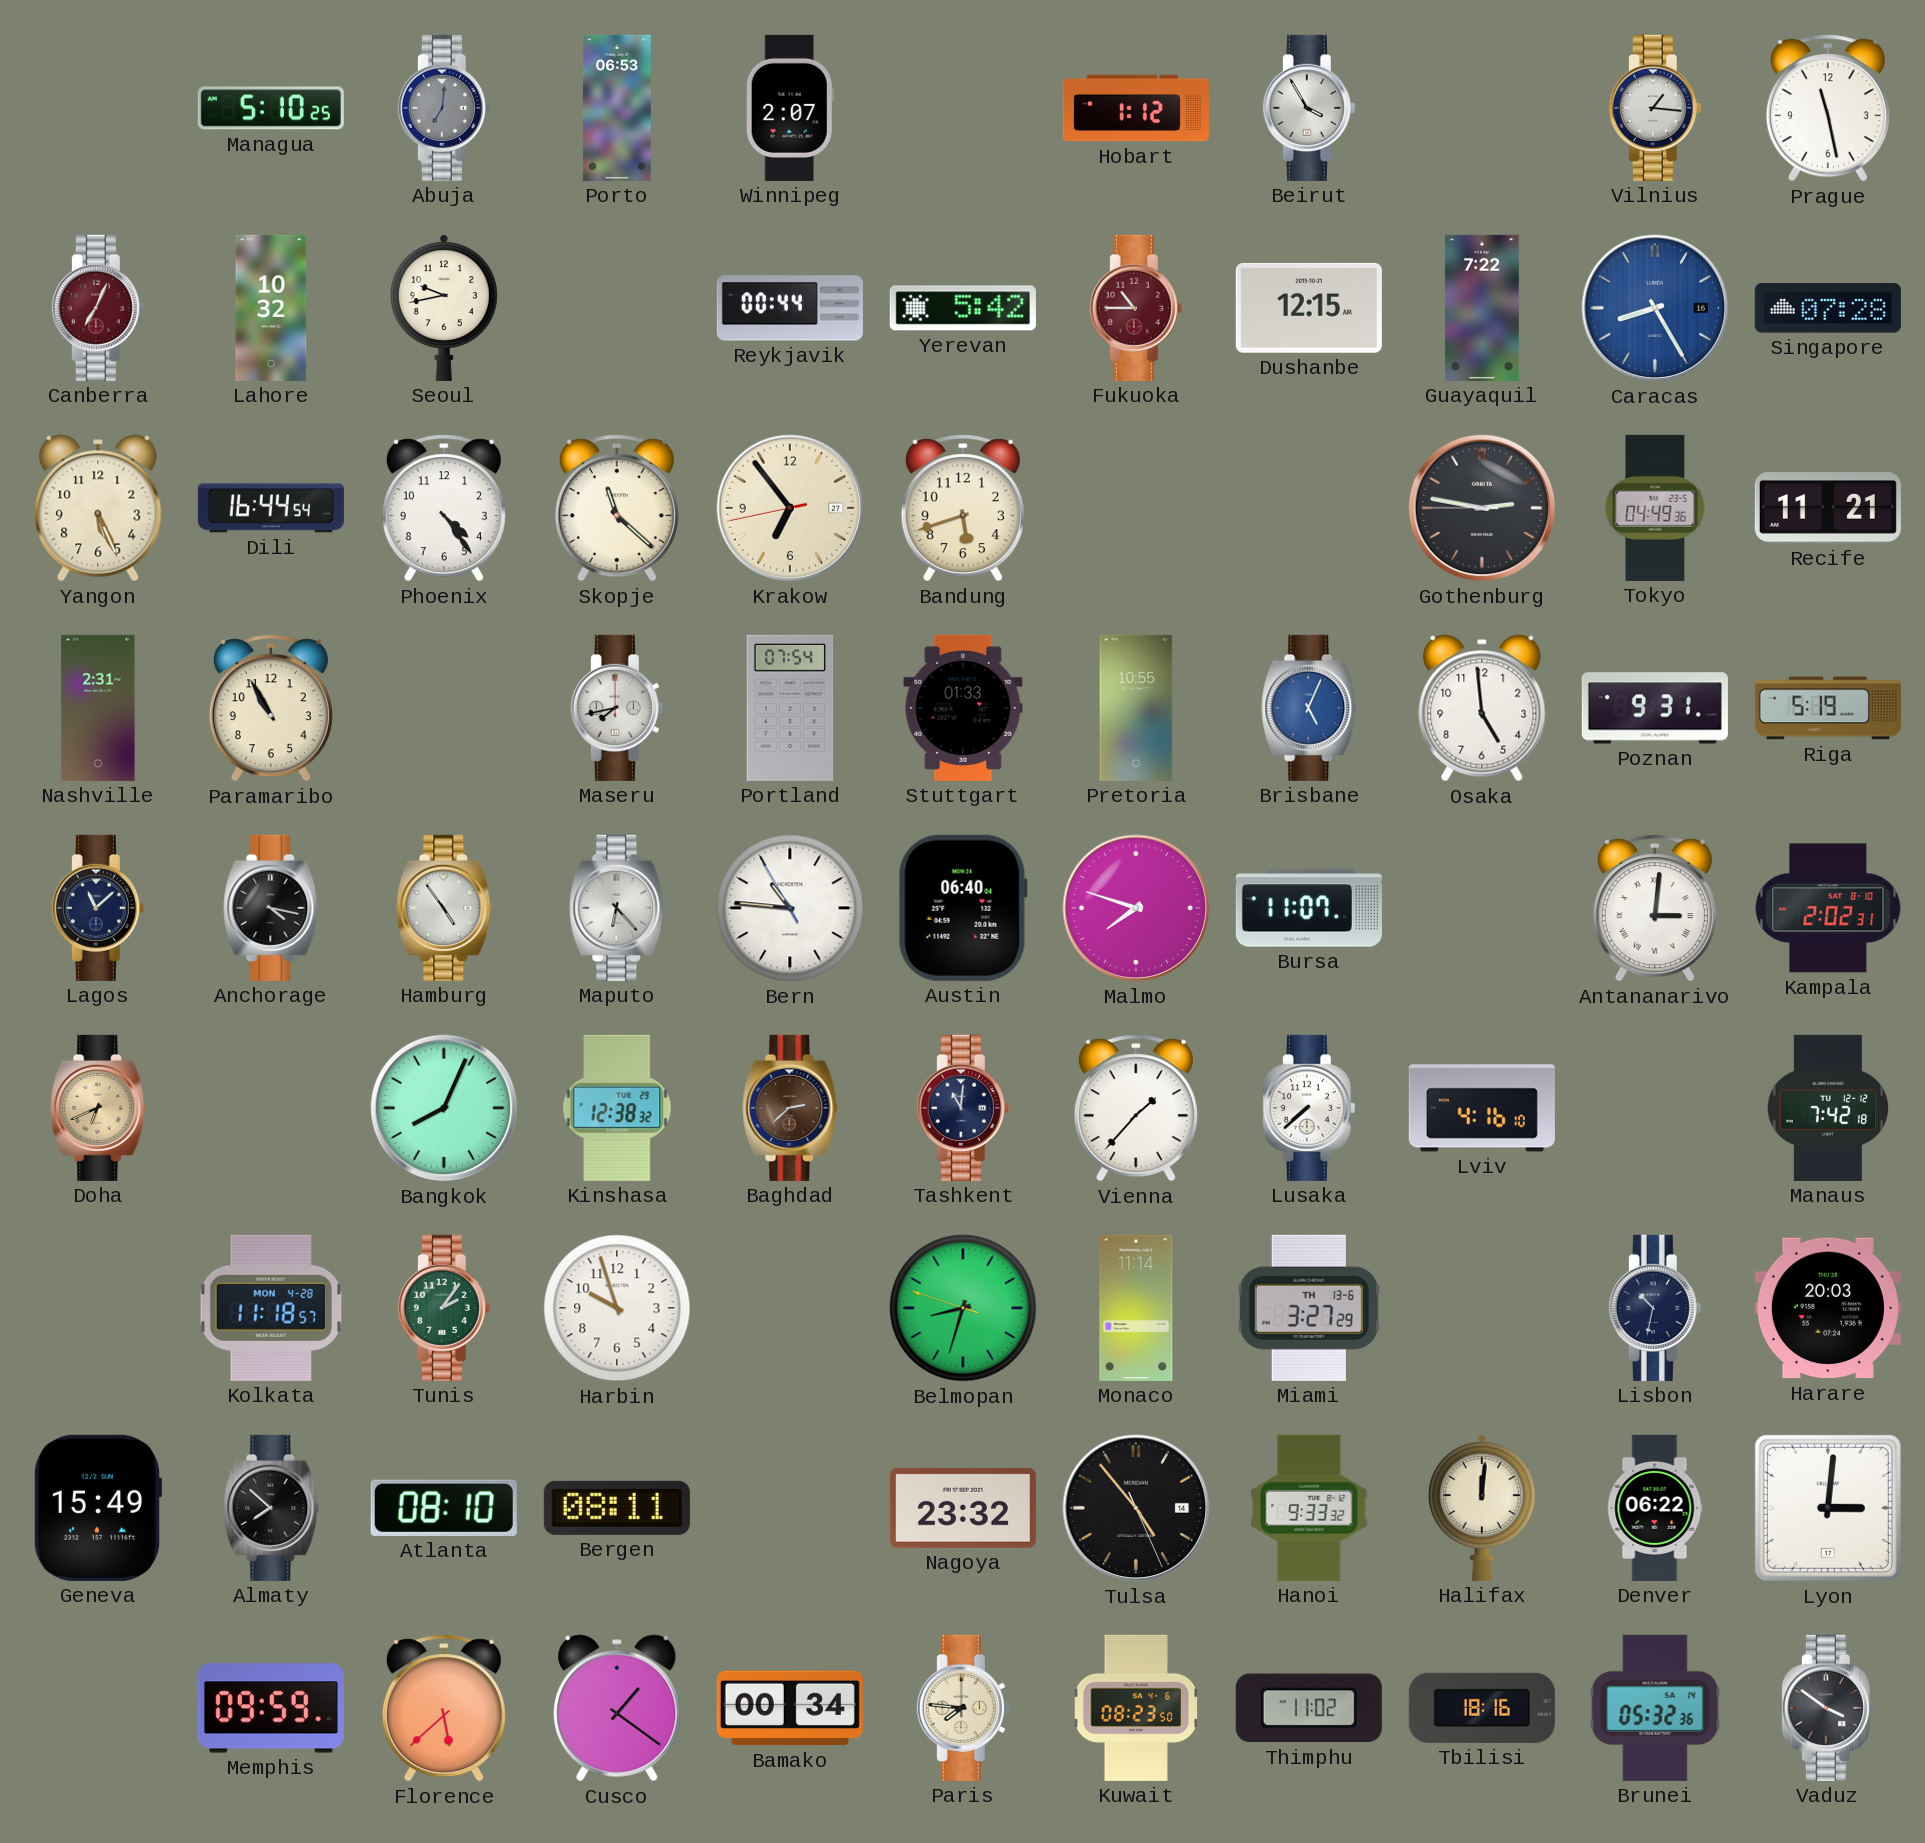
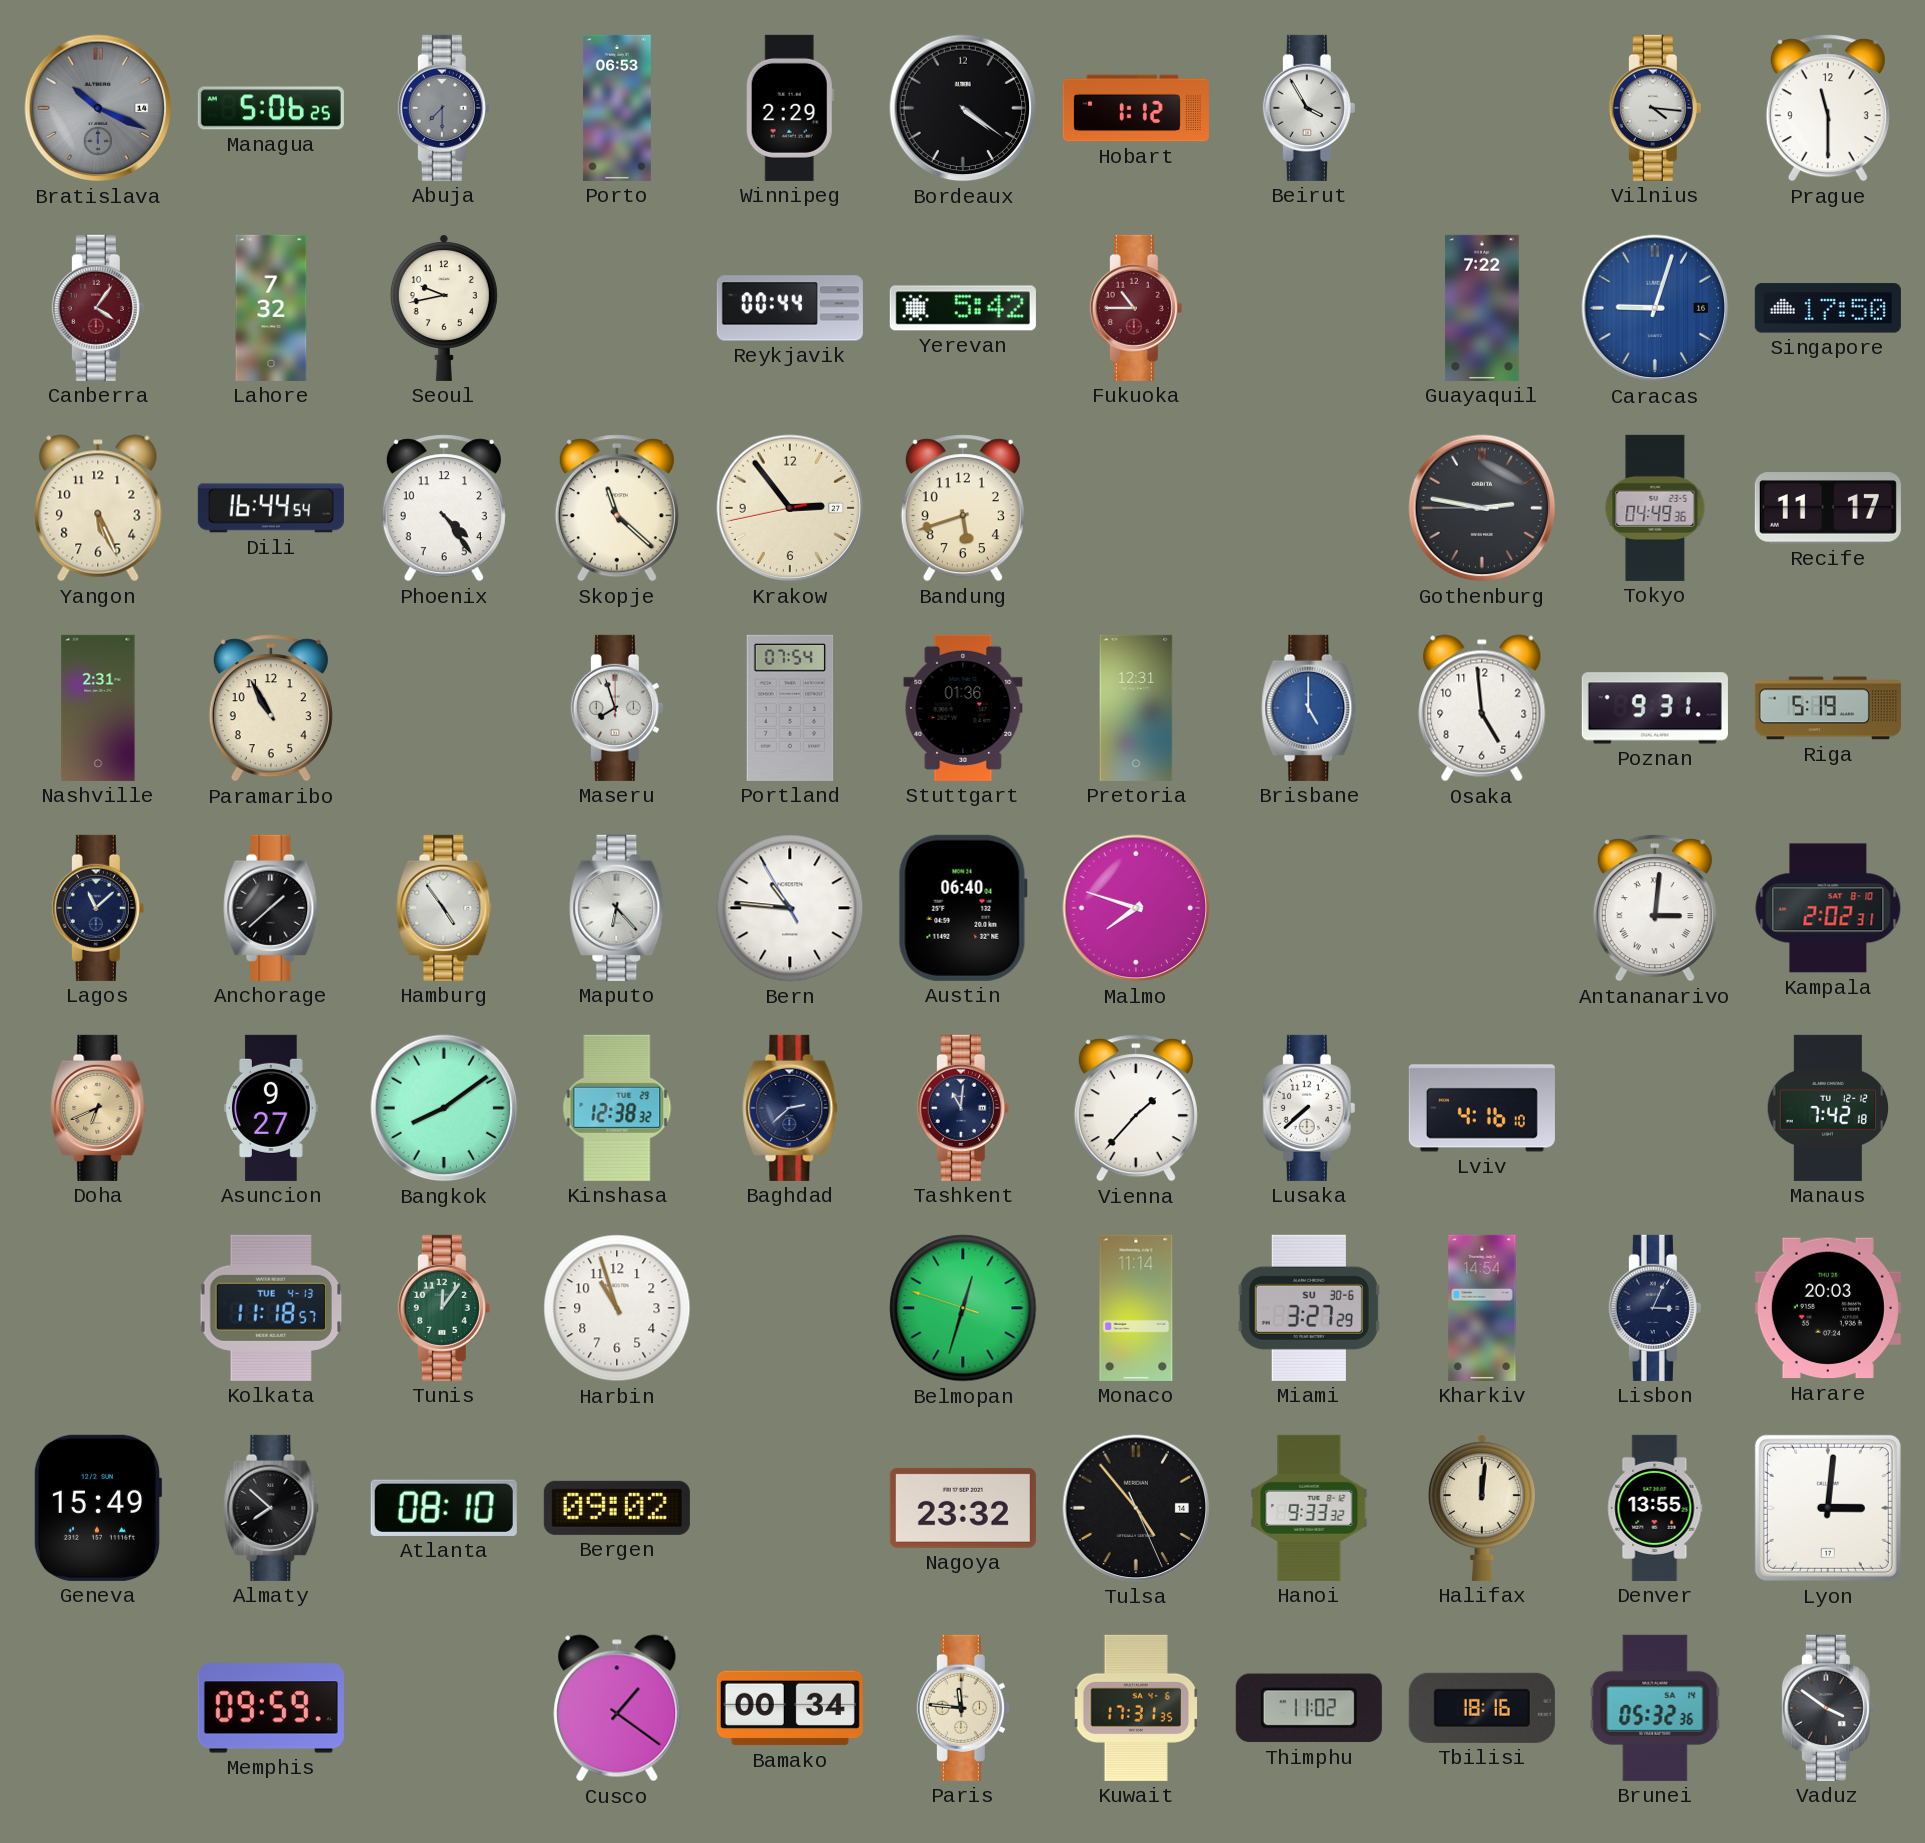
Bratislava: none -> 10:19 (98, 108)
Managua: 5:10 -> 5:06 (271, 108)
Abuja: 7:01 -> 7:30 (444, 108)
Winnipeg: 2:07 -> 2:29 (790, 108)
Bordeaux: none -> 4:21 (963, 108)
Vilnius: 1:16 -> 4:16 (1655, 108)
Prague: 11:28 -> 11:30 (1828, 108)
Canberra: 7:04 -> 4:06 (98, 308)
Lahore: 10:32 -> 7:32 (271, 308)
Dushanbe: 12:15 -> none (1309, 308)
Caracas: 8:25 -> 9:03 (1655, 308)
Singapore: 07:28 -> 17:50 (1828, 308)
Krakow: 6:53 -> 2:53 (790, 508)
Recife: 11:21 -> 11:17 (1828, 509)
Maseru: 7:43 -> 7:57 (617, 708)
Stuttgart: 01:33 -> 01:36 (963, 708)
Pretoria: 10:55 -> 12:31 (1136, 708)
Brisbane: 5:04 -> 5:00 (1309, 708)
Anchorage: 4:17 -> 1:38 (271, 908)
Bursa: 11:07 -> none (1309, 908)
Asuncion: none -> 9:27 (272, 1108)
Bangkok: 8:04 -> 8:09 (444, 1108)
Baghdad dial: brown -> navy (790, 1108)
Kolkata date: MON 4-28 -> TUE 4-13 (271, 1308)
Tunis: 2:06 -> 12:06 (444, 1308)
Harbin: 9:57 -> 10:57 (617, 1308)
Belmopan: 8:32 -> 12:32 (963, 1308)
Miami date: TH 13-6 -> SU 30-6 (1309, 1308)
Kharkiv: none -> 14:54 (1482, 1308)
Lisbon: 10:32 -> 3:04 (1655, 1308)
Bergen: 08:11 -> 09:02 (617, 1508)
Denver: 06:22 -> 13:55 (1655, 1508)
Florence: 5:38 -> none (444, 1708)
Paris: 7:46 -> 11:46 (963, 1708)
Kuwait: 08:23 -> 17:31 (1136, 1708)
